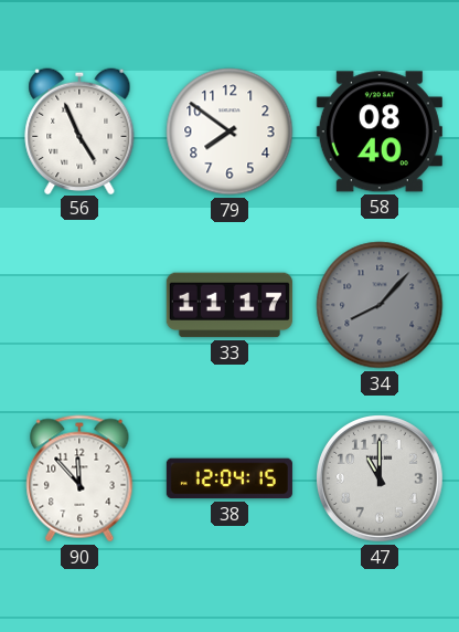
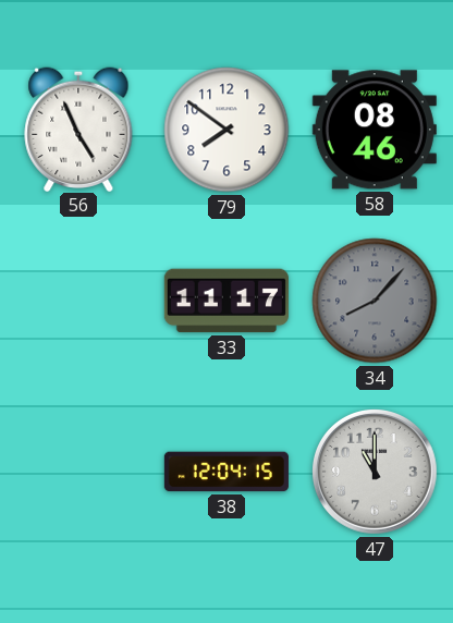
58: 08:40 -> 08:46 (375, 130)
90: 11:53 -> none (79, 478)
